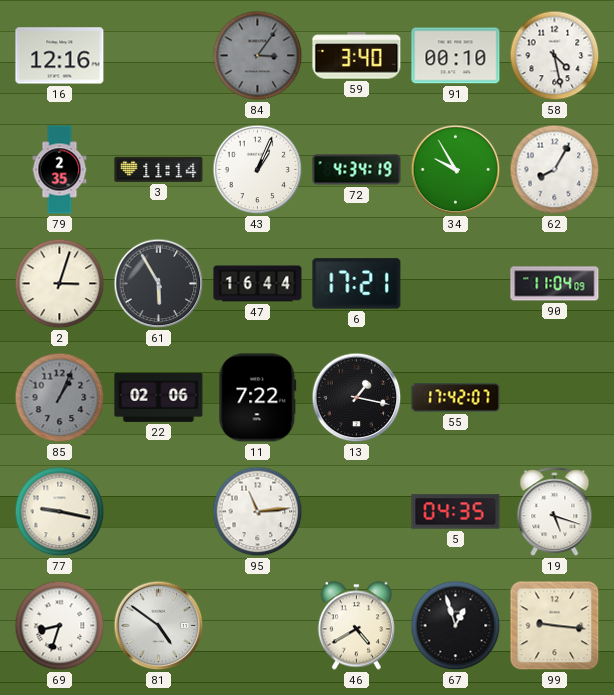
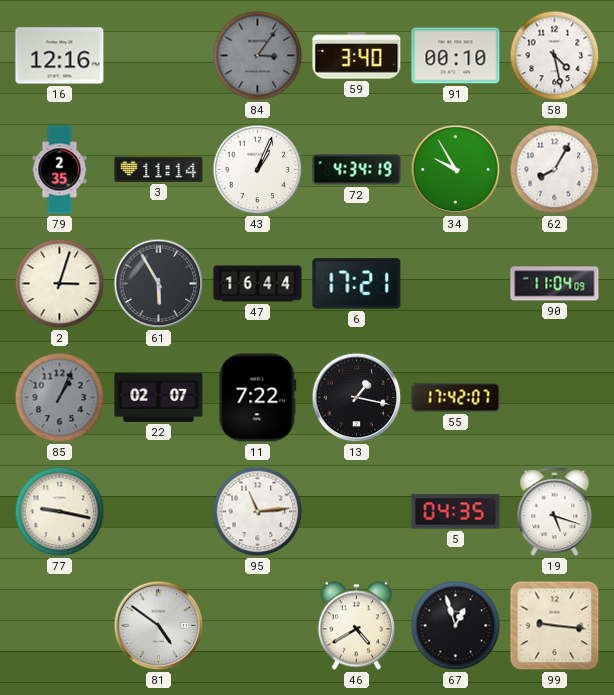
22: 02:06 -> 02:07 (159, 397)
69: 8:33 -> none (60, 626)
